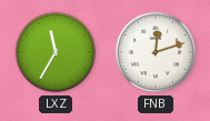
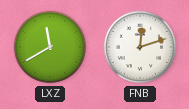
LXZ: 11:35 -> 11:40 (50, 47)
